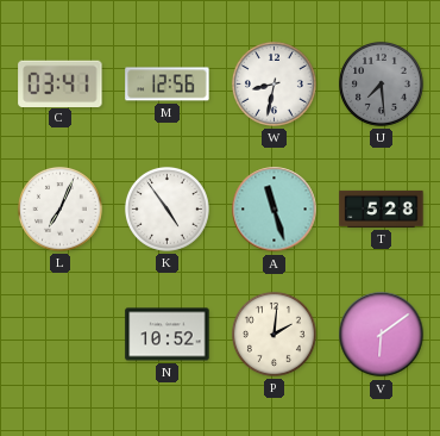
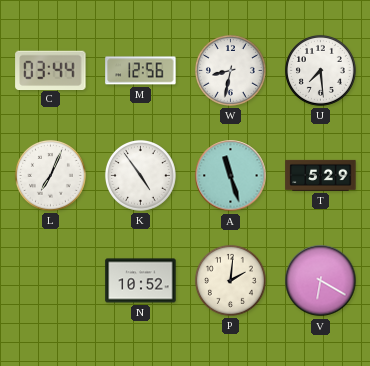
C: 03:41 -> 03:44 (51, 70)
U dial: grey -> white (320, 70)
T: 5:28 -> 5:29 (321, 175)
V: 6:09 -> 6:20 (321, 281)
